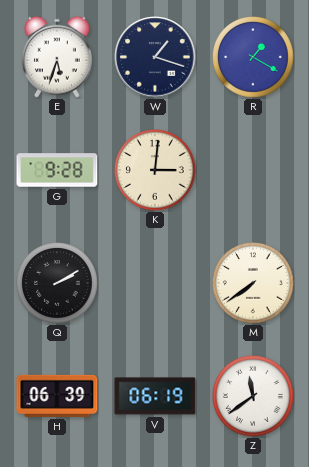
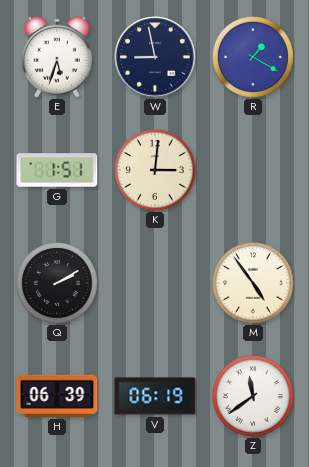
W: 1:18 -> 8:58 (155, 57)
G: 9:28 -> 1:51 (57, 170)
M: 7:39 -> 4:54 (254, 284)
